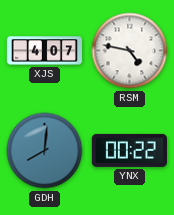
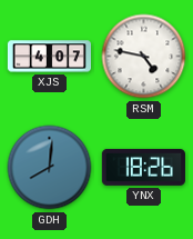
YNX: 00:22 -> 18:26 (143, 167)
